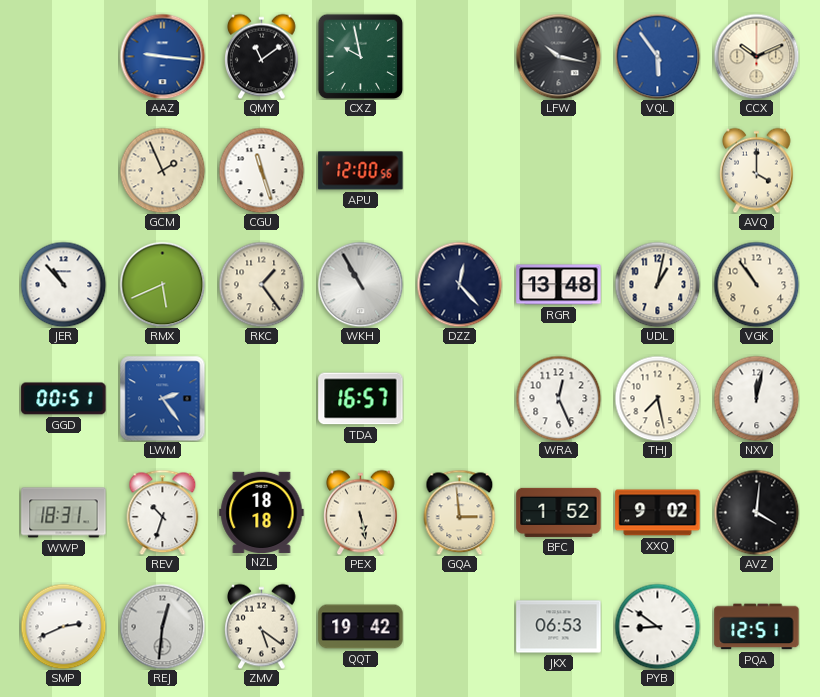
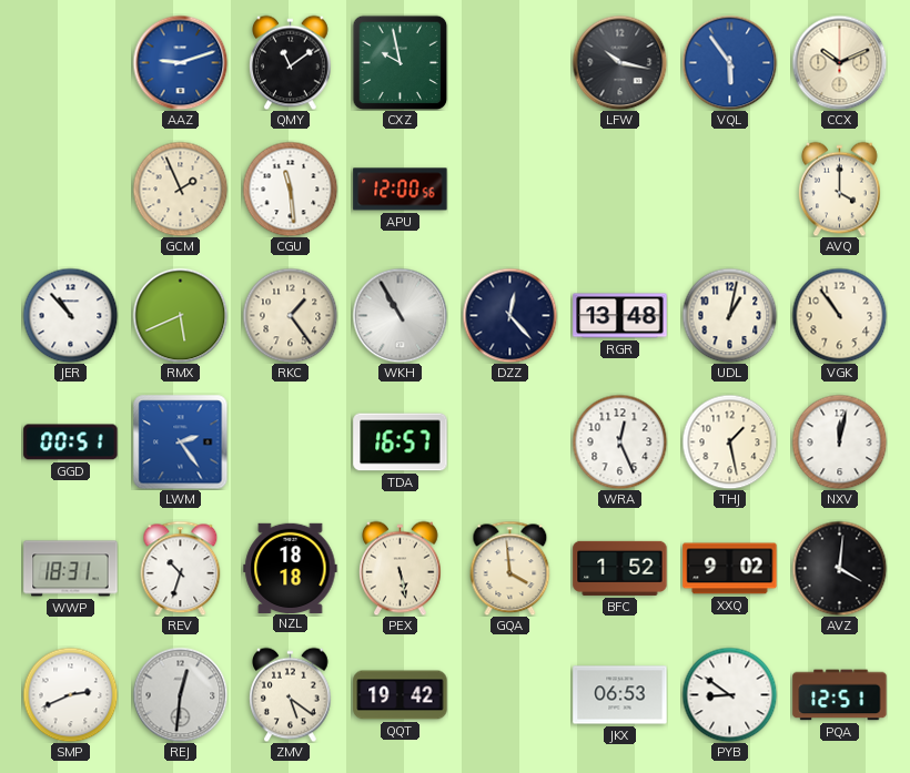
AAZ: 9:16 -> 9:12 (180, 62)
CGU: 11:27 -> 11:29 (290, 189)
THJ: 7:28 -> 1:28 (729, 441)
GQA: 2:59 -> 3:59 (510, 568)
